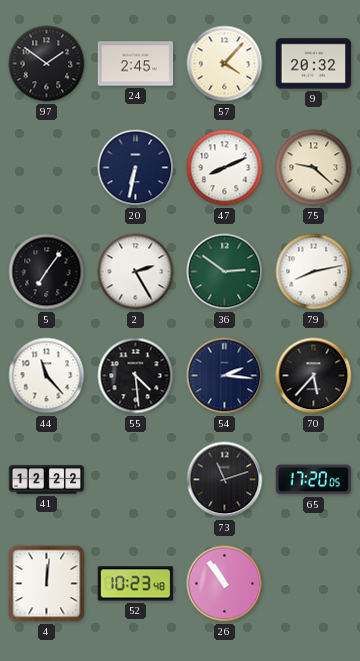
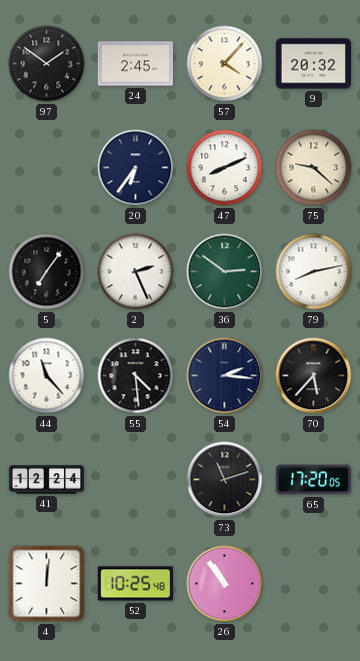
20: 6:32 -> 6:36 (136, 168)
2: 2:25 -> 2:26 (136, 272)
41: 12:22 -> 12:24 (47, 480)
52: 10:23 -> 10:25 (136, 584)
